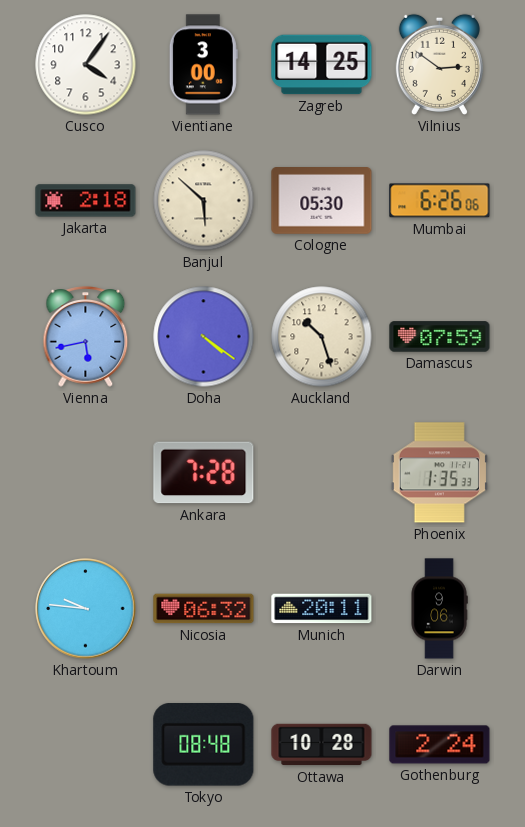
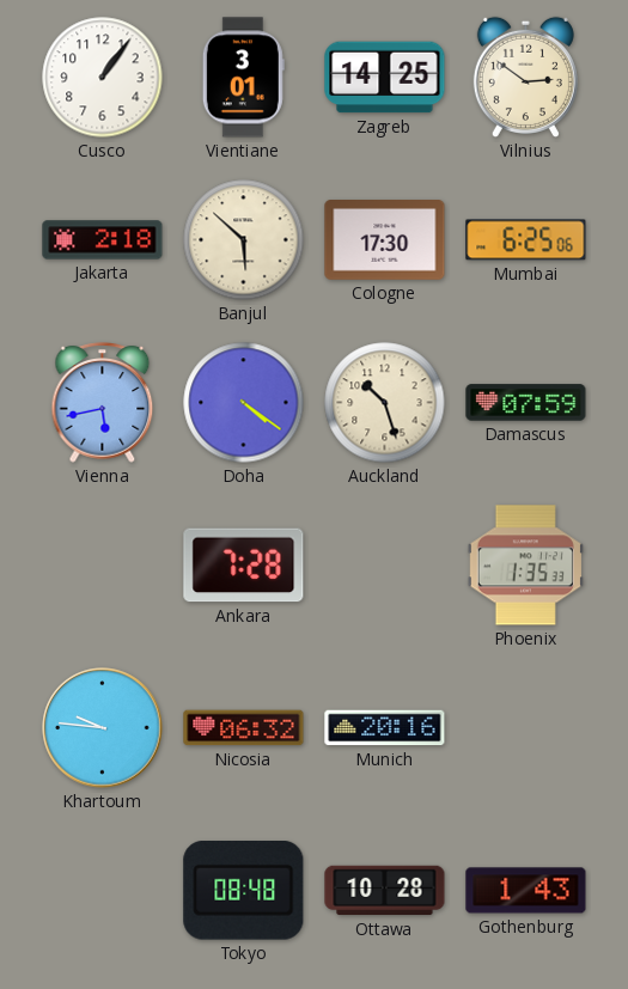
Cusco: 4:06 -> 1:06 (103, 78)
Vientiane: 3:00 -> 3:01 (243, 78)
Cologne: 05:30 -> 17:30 (385, 240)
Mumbai: 6:26 -> 6:25 (526, 240)
Munich: 20:11 -> 20:16 (385, 728)
Darwin: 9:06 -> none (439, 609)
Gothenburg: 2:24 -> 1:43 (526, 891)
